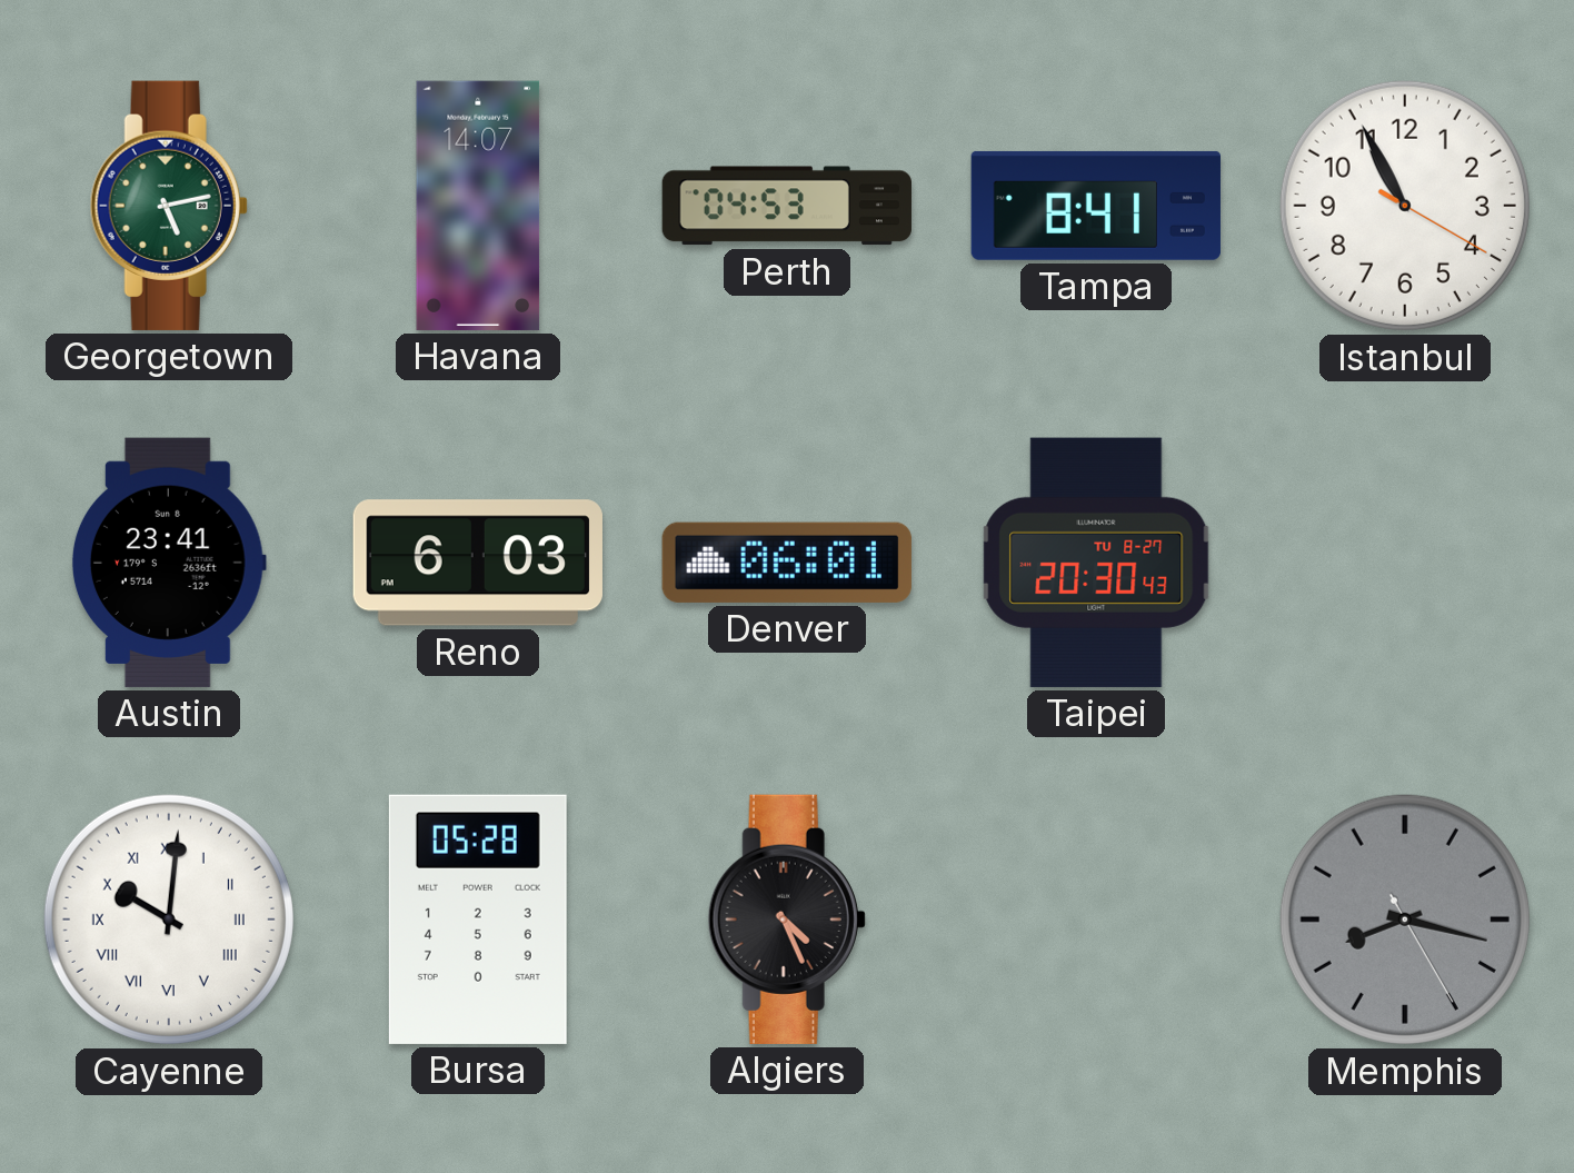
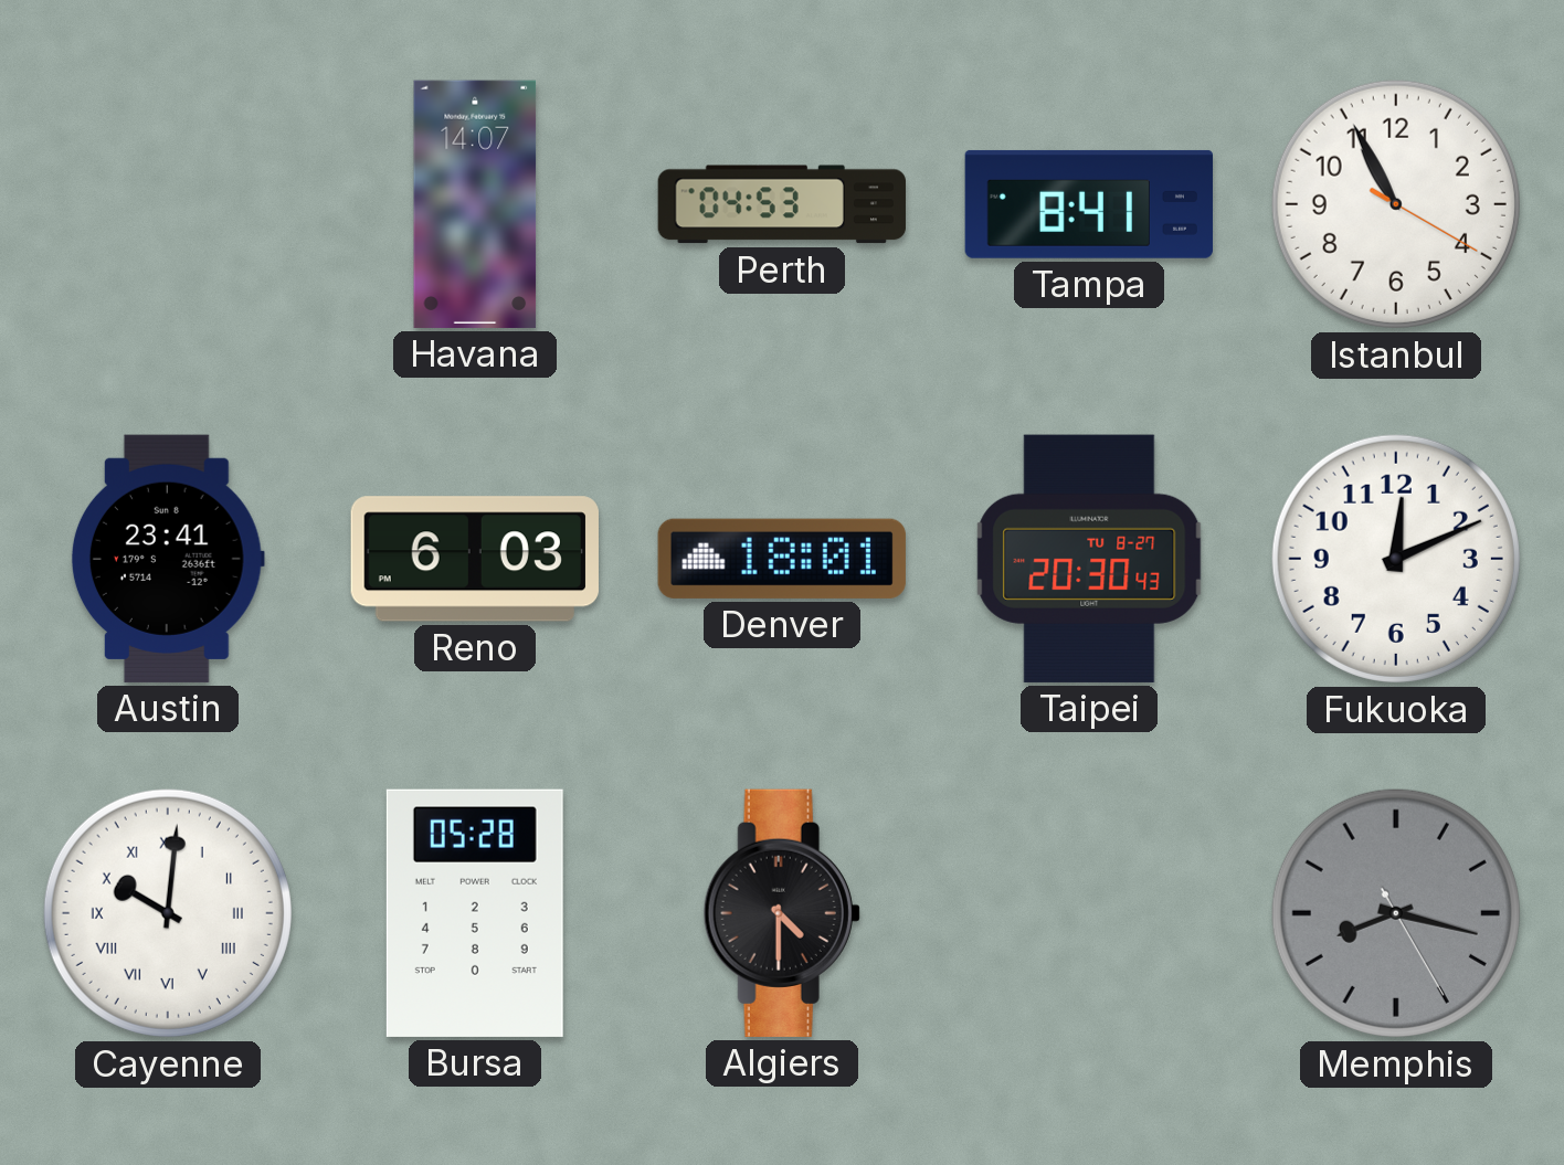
Georgetown: 5:13 -> none (169, 206)
Denver: 06:01 -> 18:01 (782, 559)
Fukuoka: none -> 12:11 (1396, 559)
Algiers: 4:26 -> 4:30 (782, 913)
